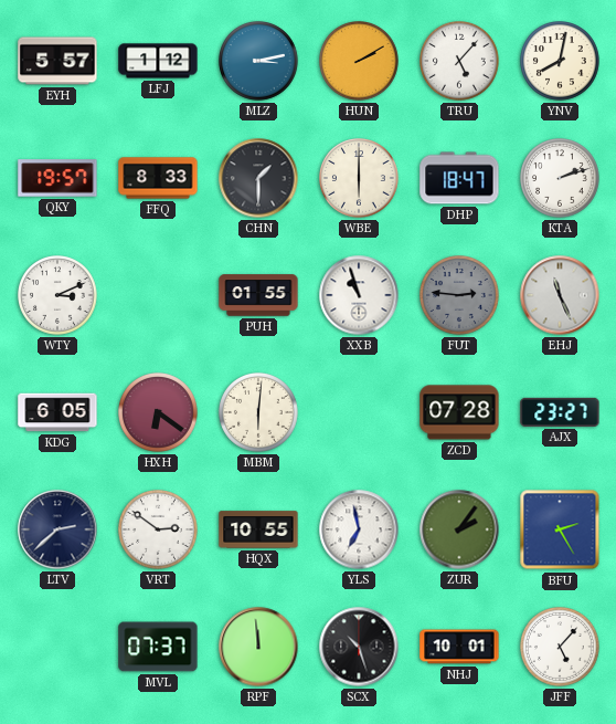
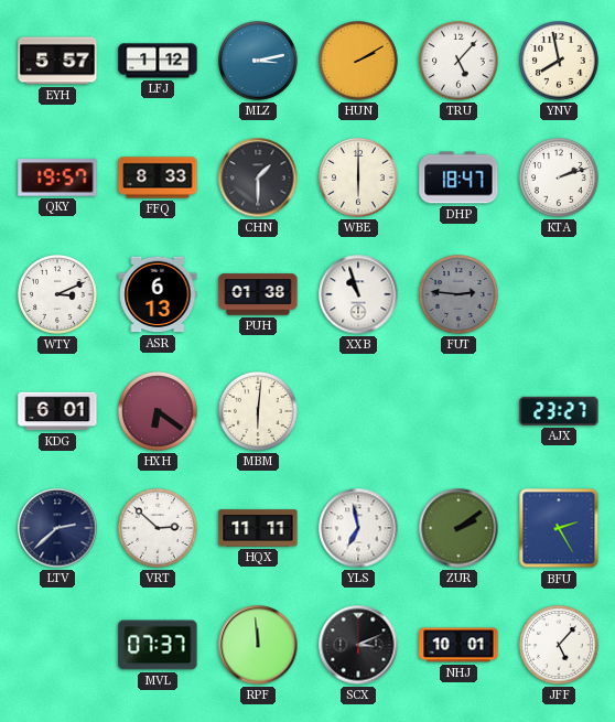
YNV: 8:02 -> 7:58 (560, 62)
ASR: none -> 6:13 (158, 294)
PUH: 01:55 -> 01:38 (258, 294)
EHJ: 11:26 -> none (560, 295)
KDG: 6:05 -> 6:01 (57, 411)
ZCD: 07:28 -> none (459, 412)
VRT: 2:51 -> 2:52 (159, 529)
HQX: 10:55 -> 11:11 (258, 528)
ZUR: 2:06 -> 2:09 (458, 528)
SCX: 10:27 -> 3:11 (358, 645)
